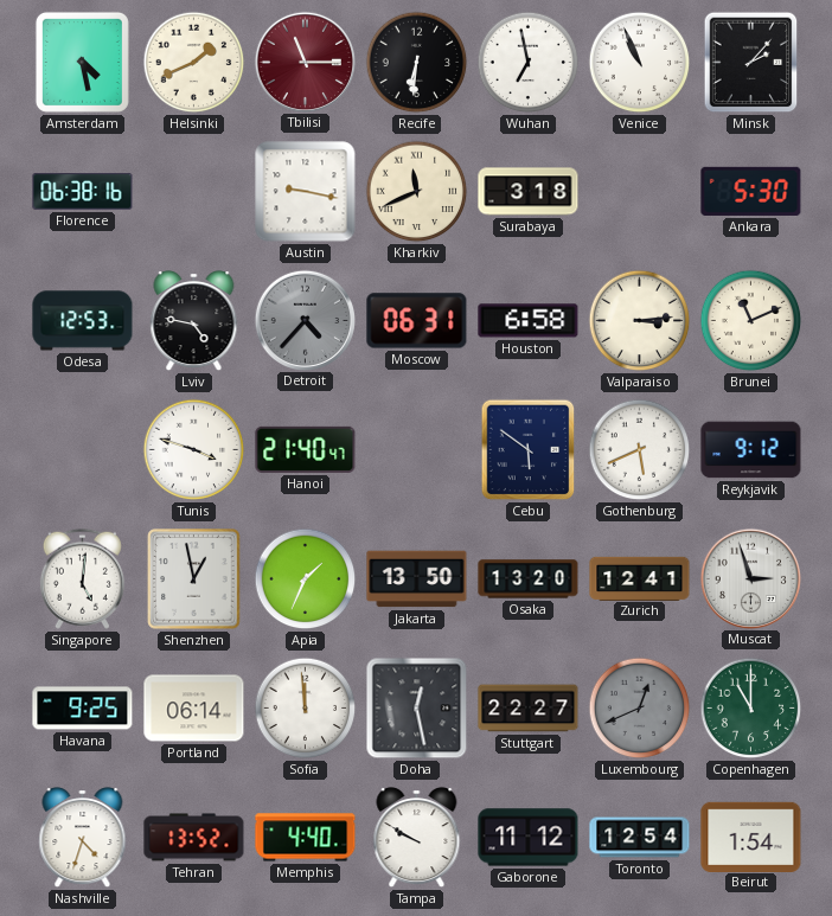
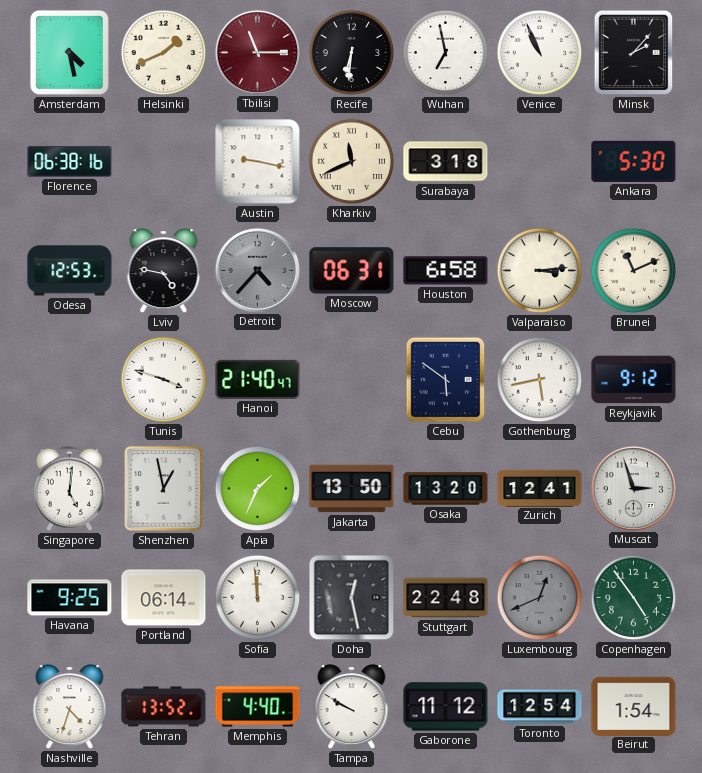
Gothenburg: 5:41 -> 5:43 (540, 380)
Stuttgart: 22:27 -> 22:48 (446, 598)
Copenhagen: 11:00 -> 4:54 (634, 598)
